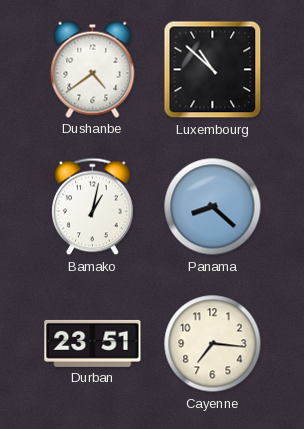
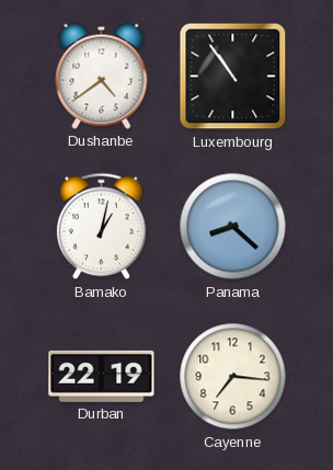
Luxembourg: 10:52 -> 10:54 (233, 77)
Durban: 23:51 -> 22:19 (102, 376)
